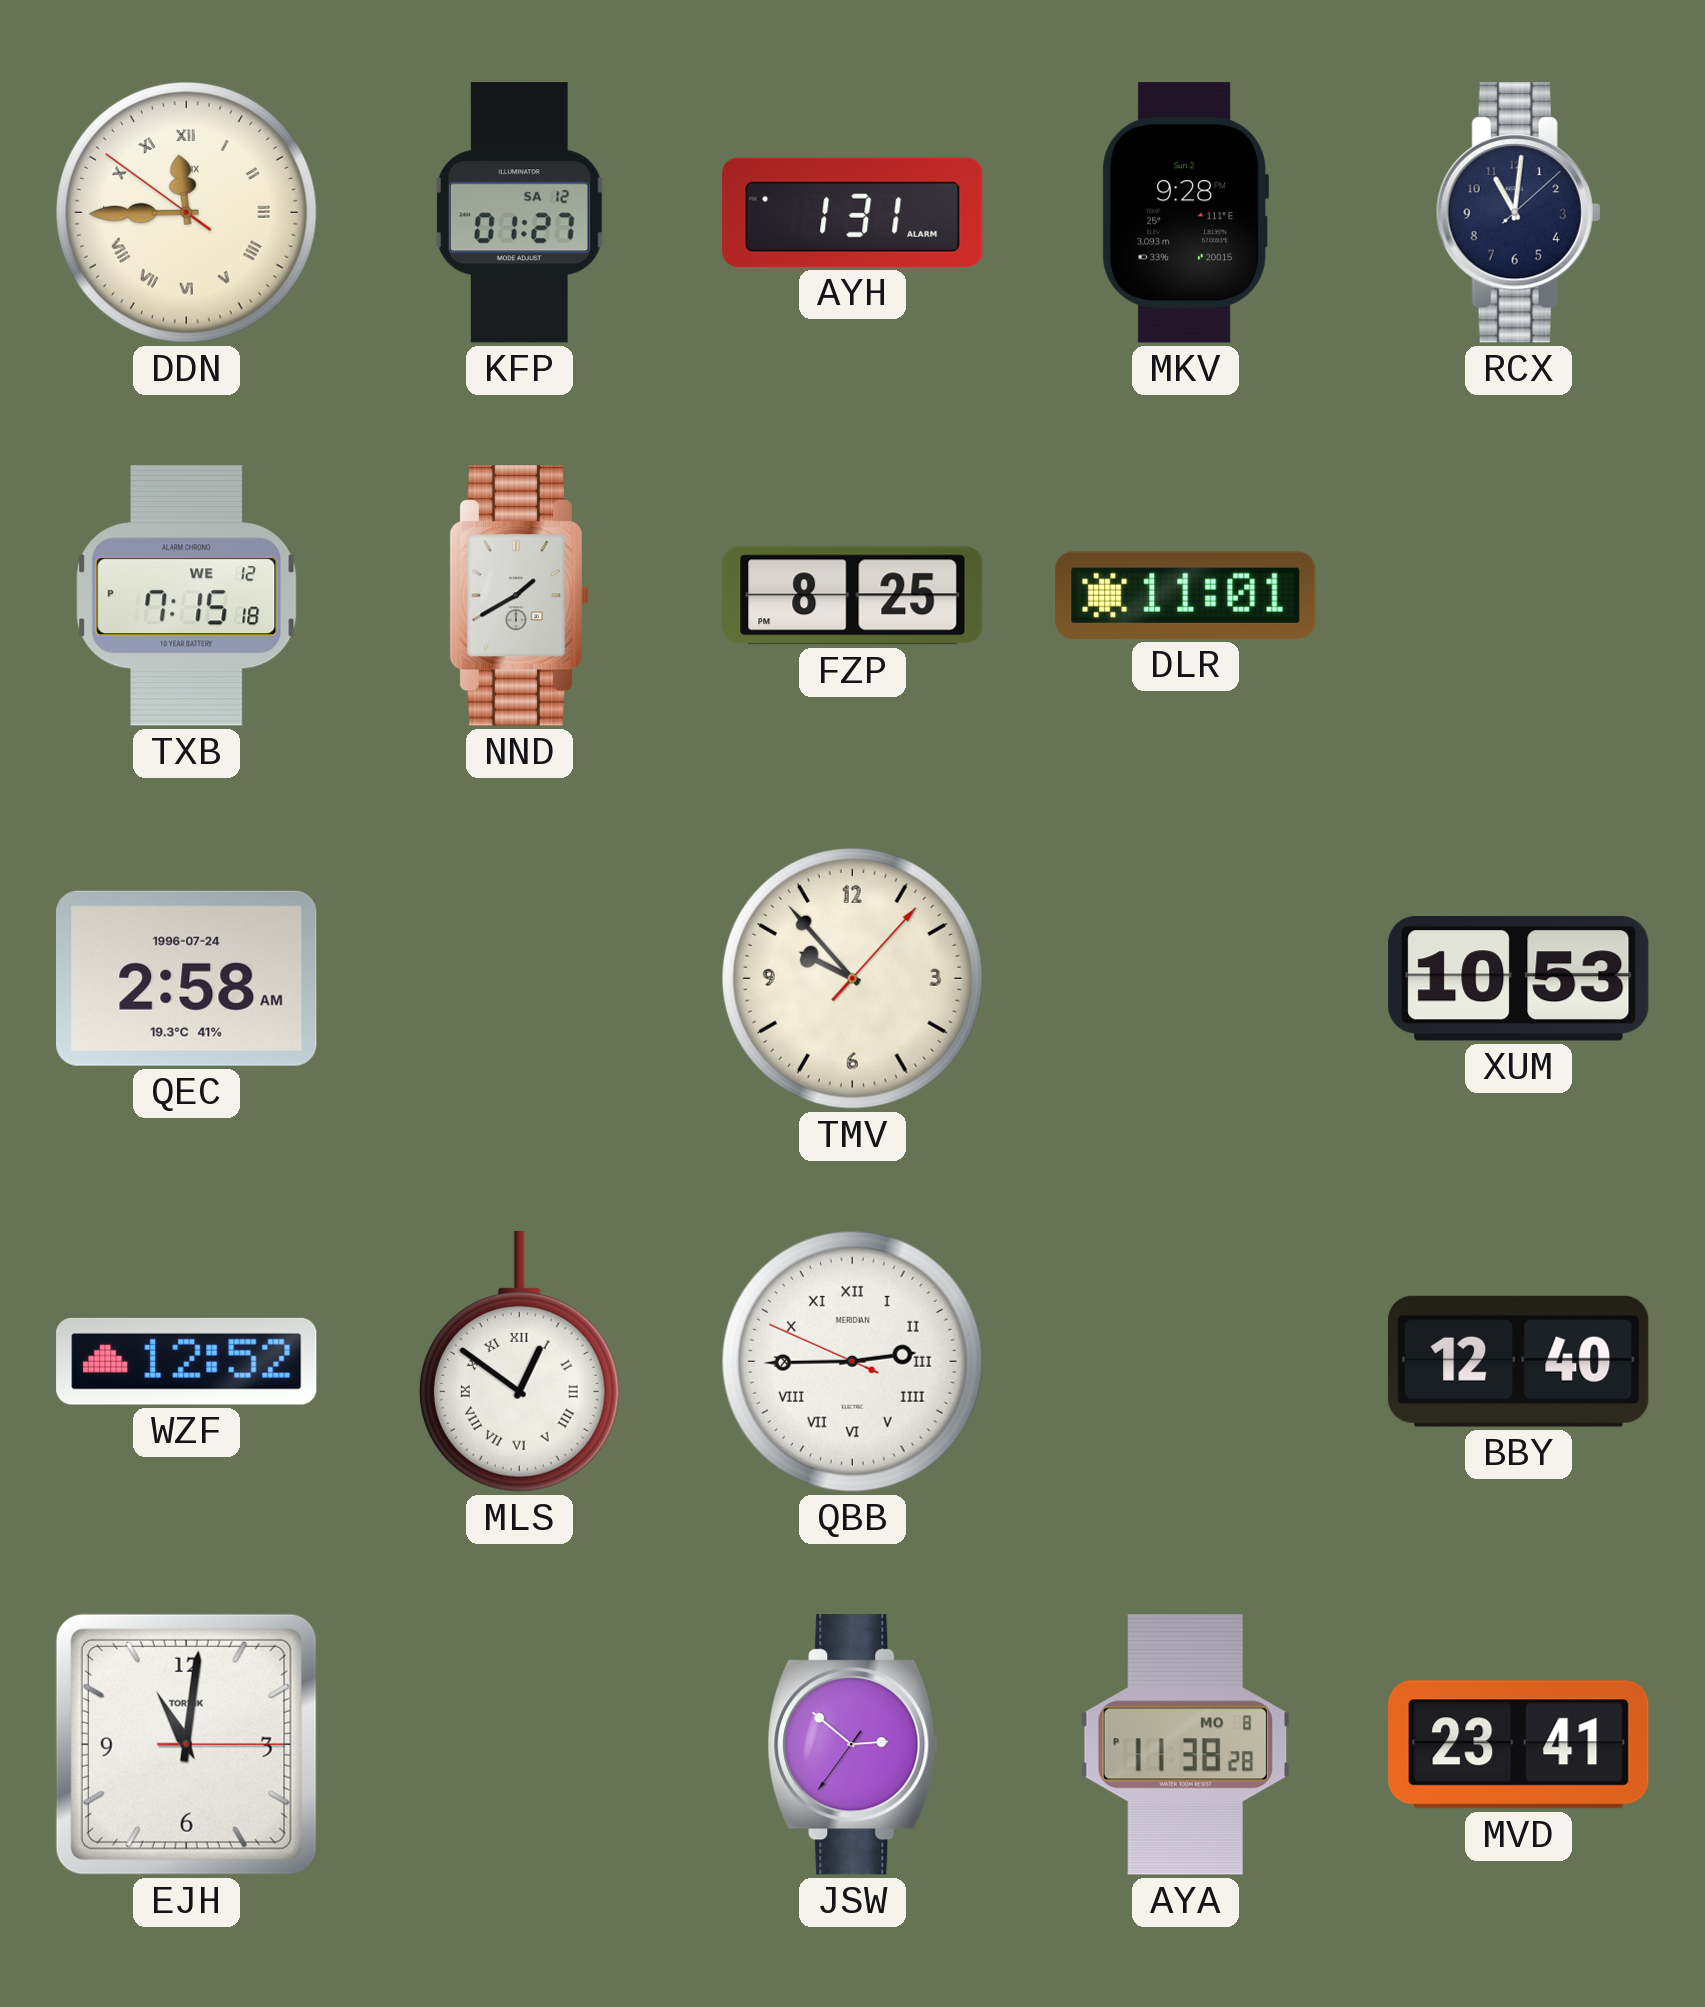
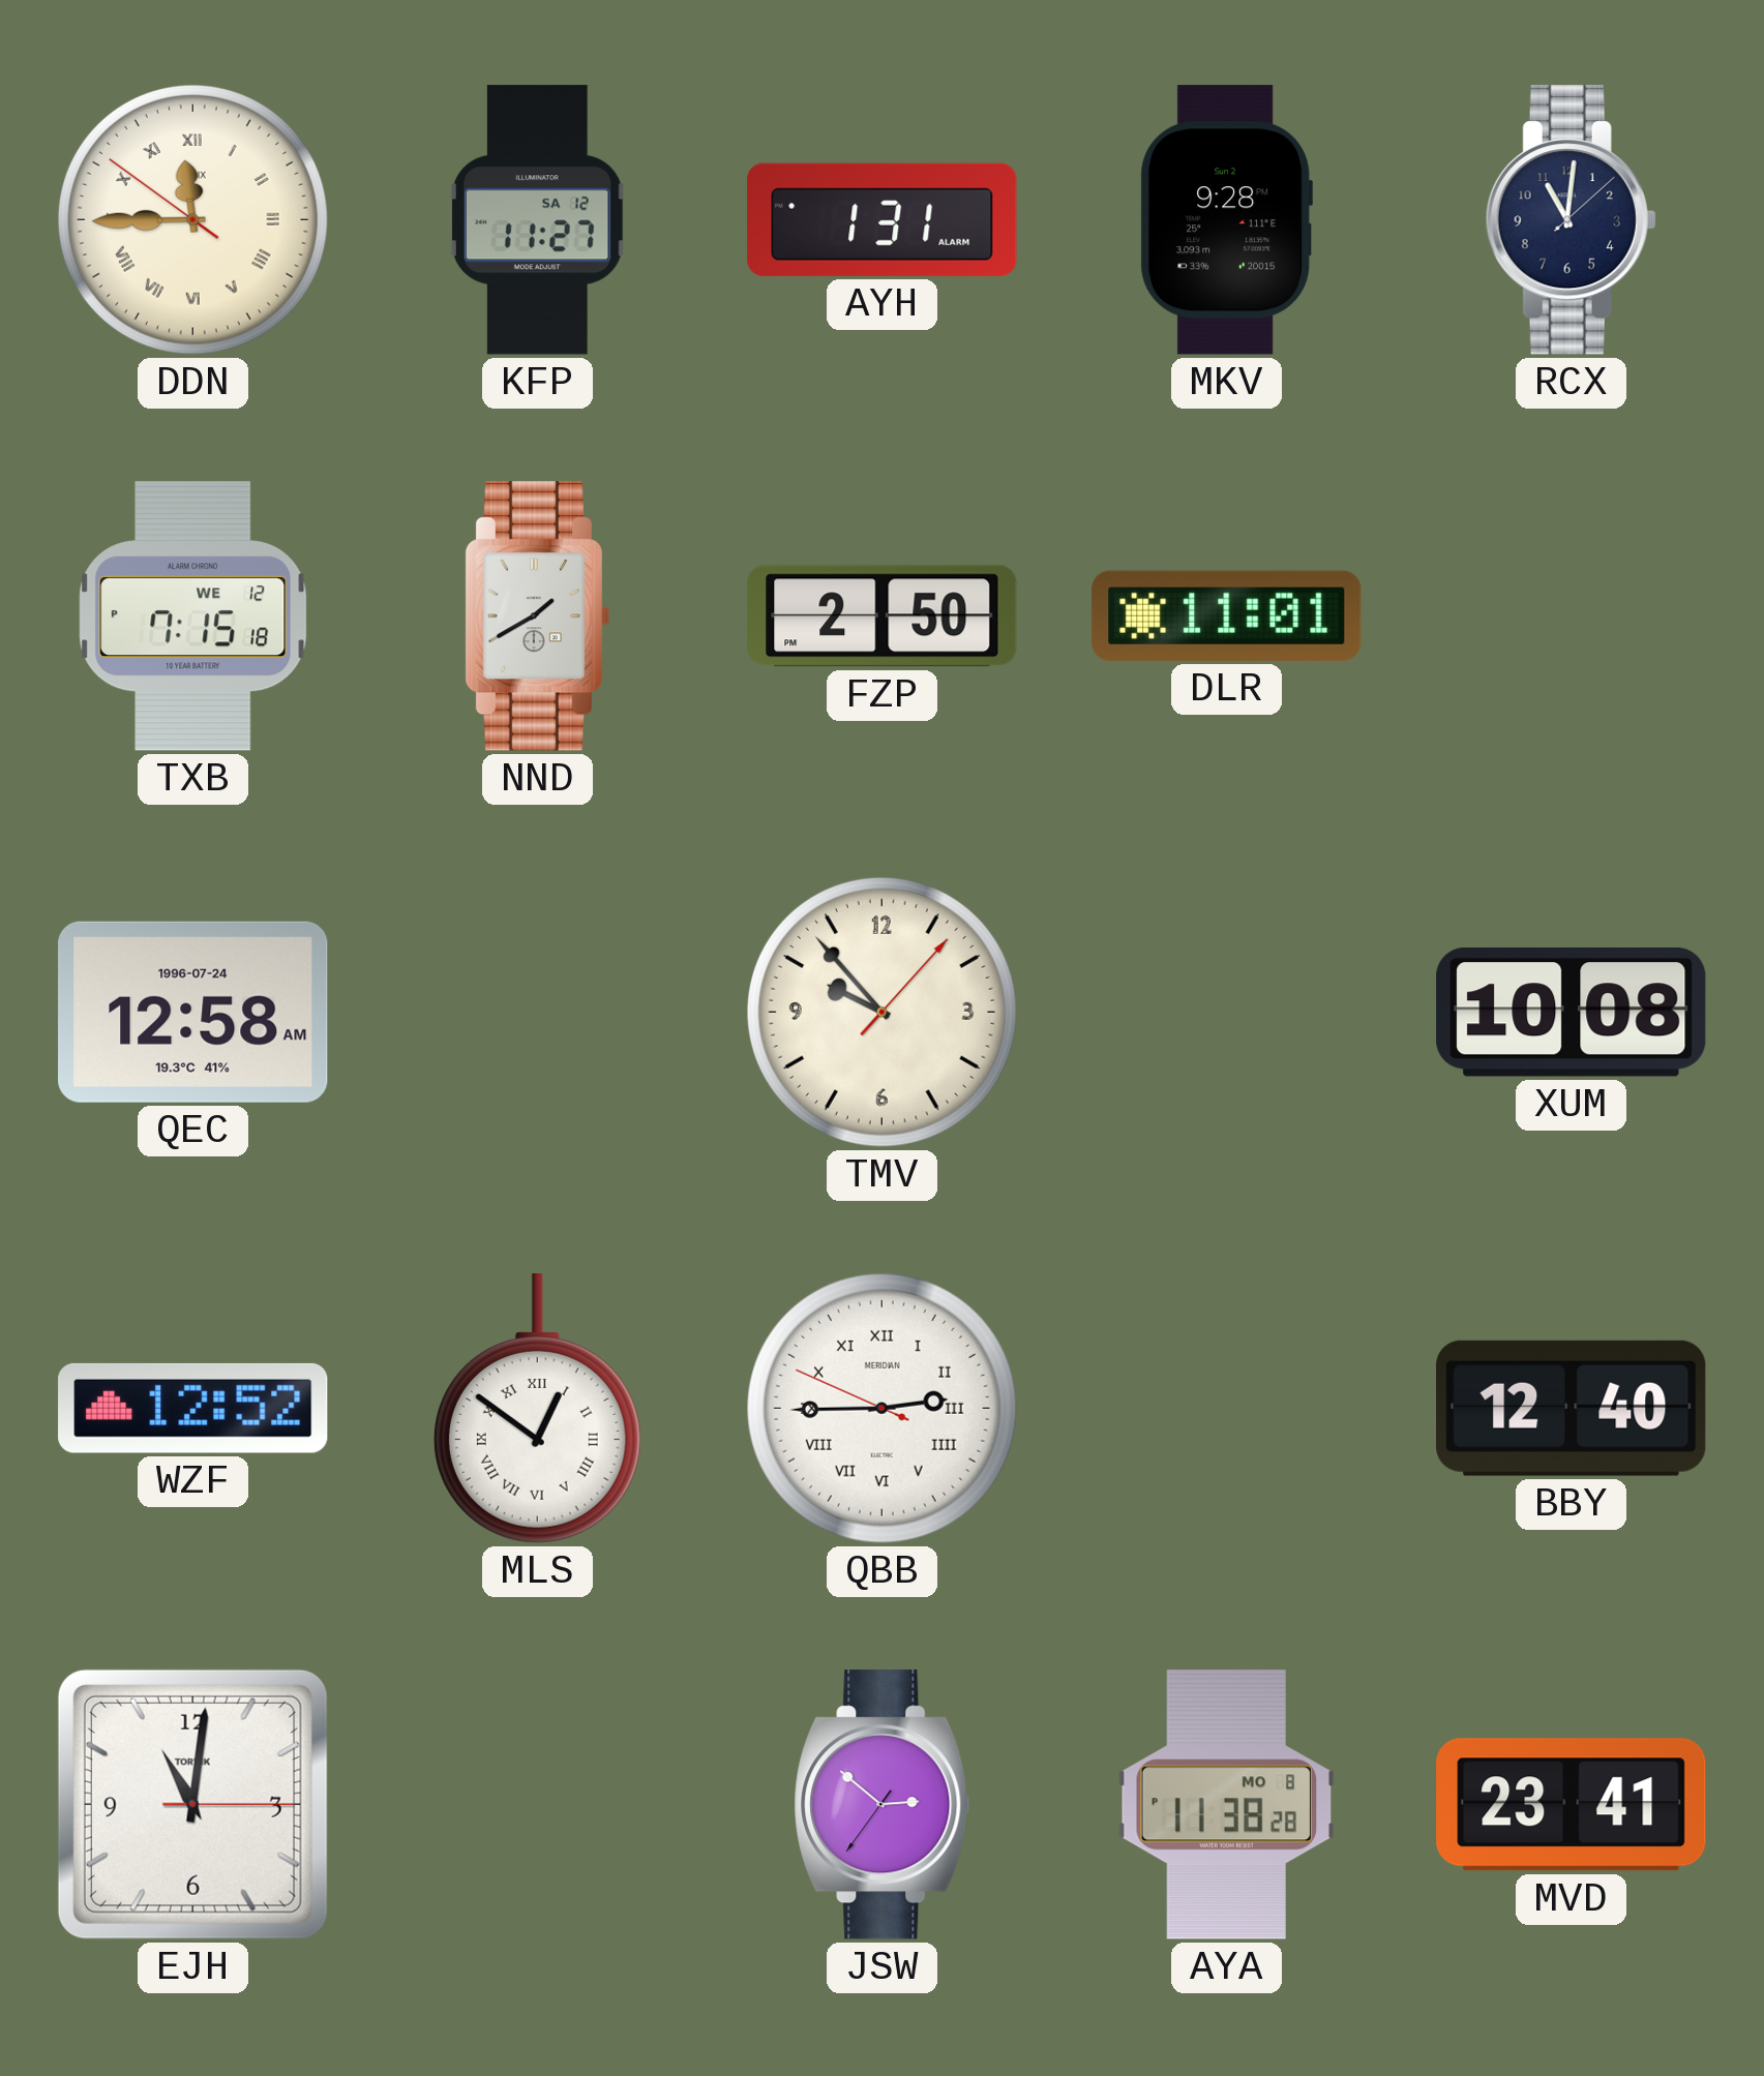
KFP: 01:27 -> 11:27 (537, 220)
FZP: 8:25 -> 2:50 (883, 616)
QEC: 2:58 -> 12:58 (193, 1012)
XUM: 10:53 -> 10:08 (1572, 1013)
